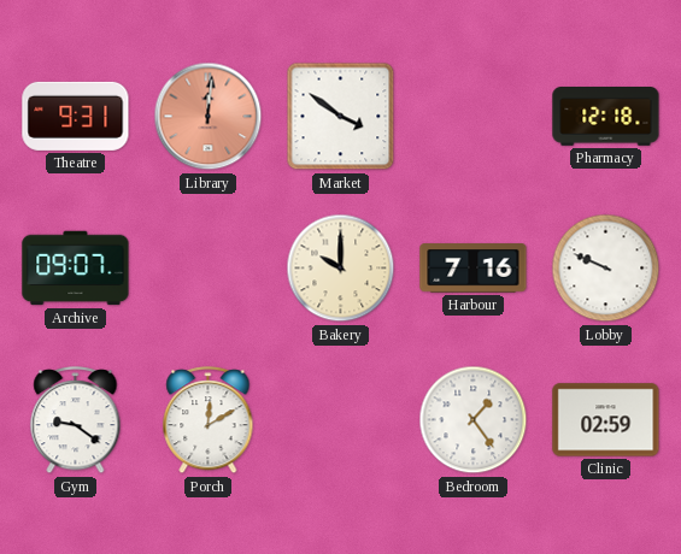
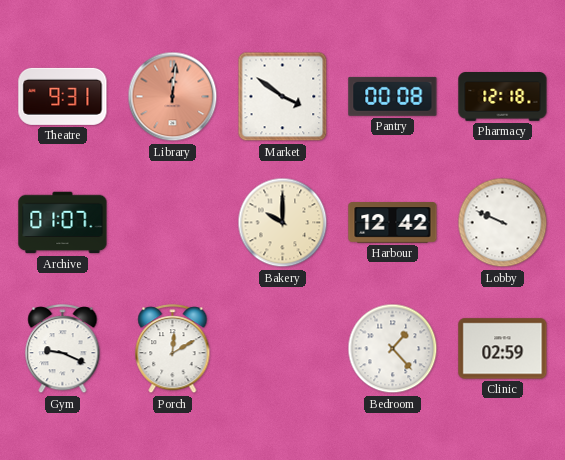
Pantry: none -> 00:08 (393, 96)
Archive: 09:07 -> 01:07 (63, 223)
Harbour: 7:16 -> 12:42 (393, 223)
Gym: 9:21 -> 9:19 (63, 349)
Bedroom: 1:24 -> 1:23 (393, 349)
